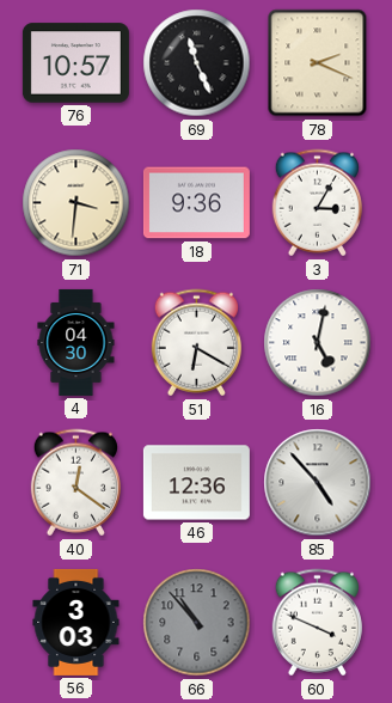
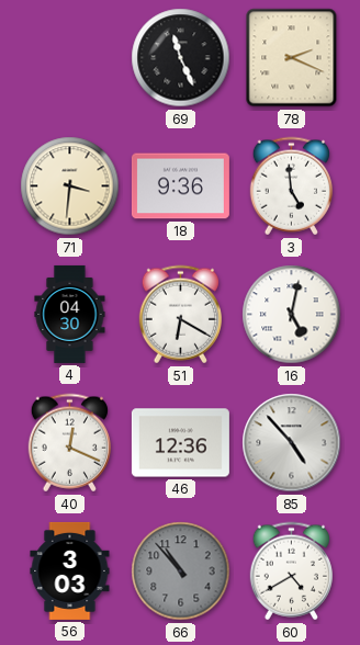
76: 10:57 -> none (75, 63)
3: 3:05 -> 4:59 (291, 186)
40: 12:21 -> 12:19 (69, 443)
60: 3:49 -> 4:40 (291, 572)
